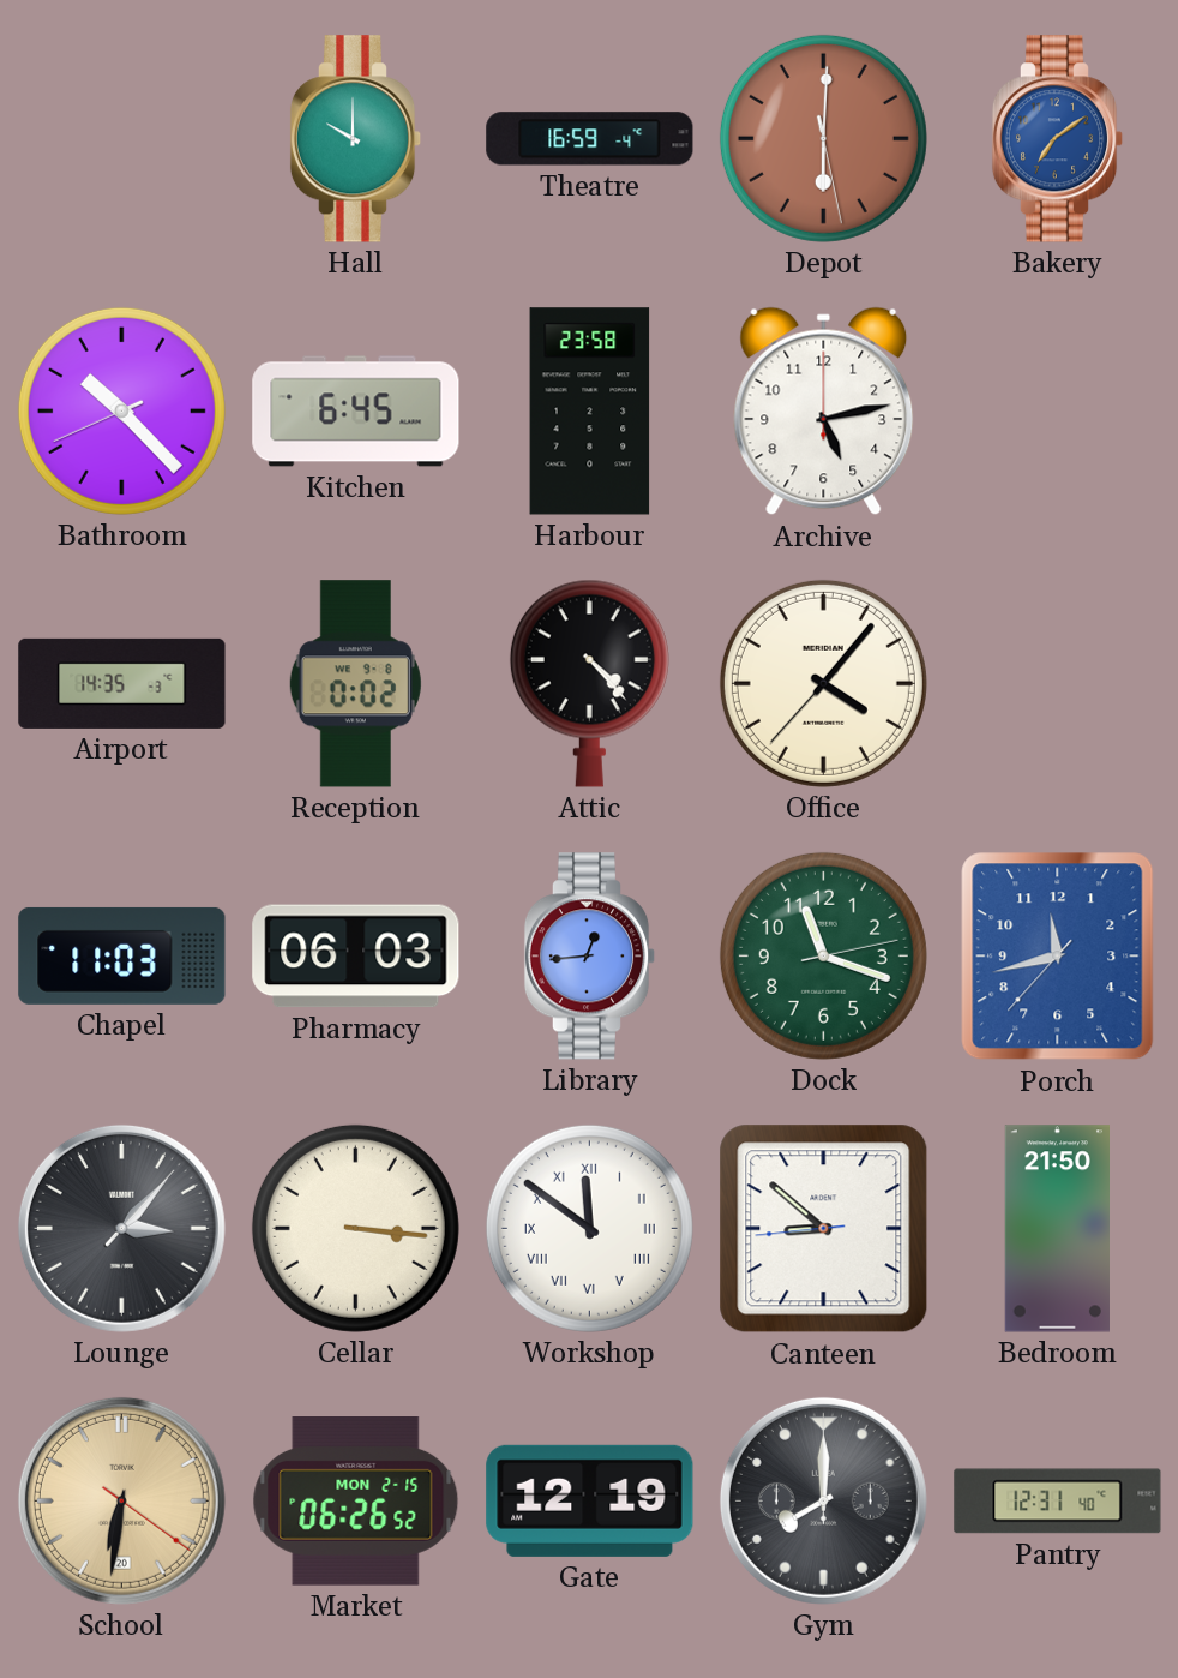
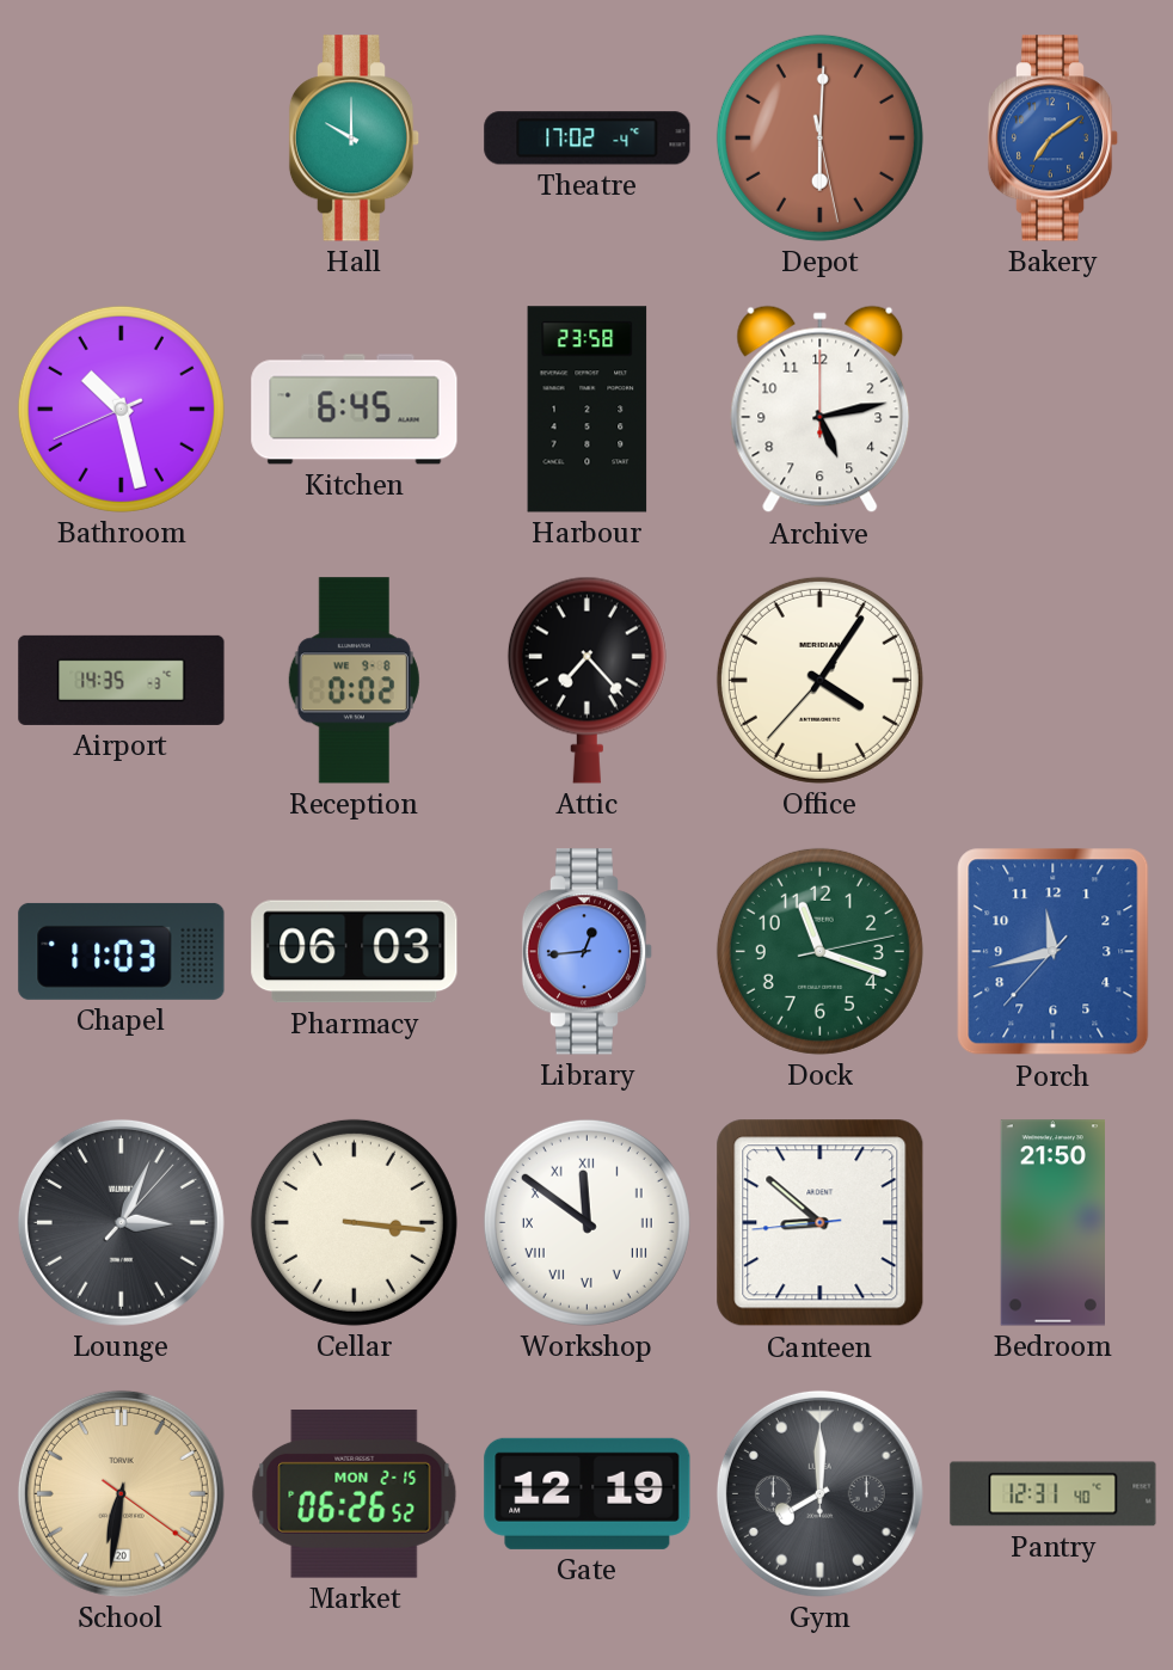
Theatre: 16:59 -> 17:02 (588, 139)
Bathroom: 10:22 -> 10:27 (121, 409)
Attic: 4:23 -> 7:23 (586, 680)
Office: 4:06 -> 4:05 (819, 680)
Lounge: 3:07 -> 3:04 (121, 1222)
